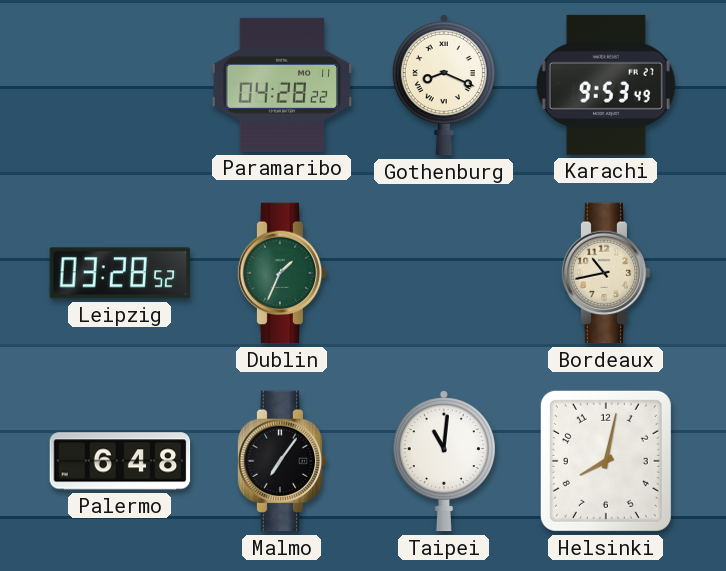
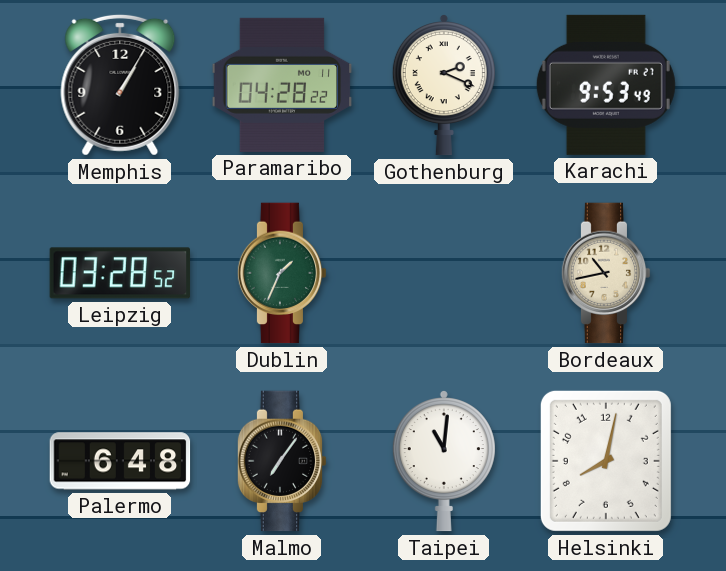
Memphis: none -> 1:05 (120, 85)
Gothenburg: 8:19 -> 2:19 (444, 86)
